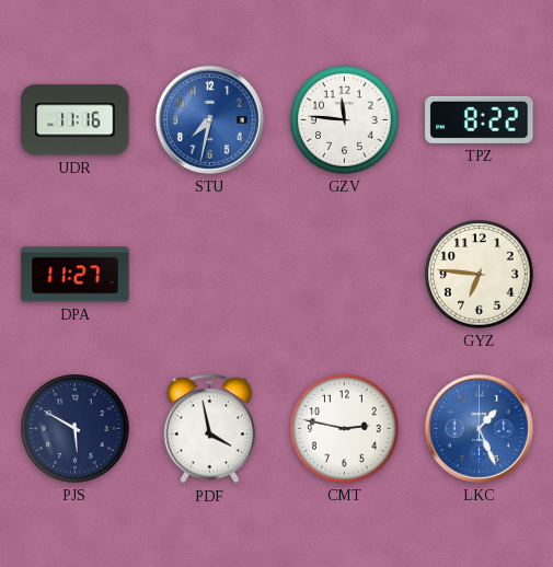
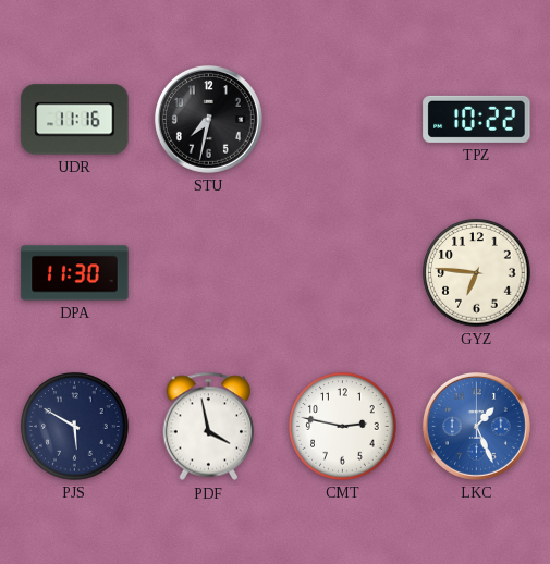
STU dial: blue -> black (208, 119)
GZV: 11:46 -> none (345, 120)
TPZ: 8:22 -> 10:22 (477, 119)
DPA: 11:27 -> 11:30 (75, 273)
